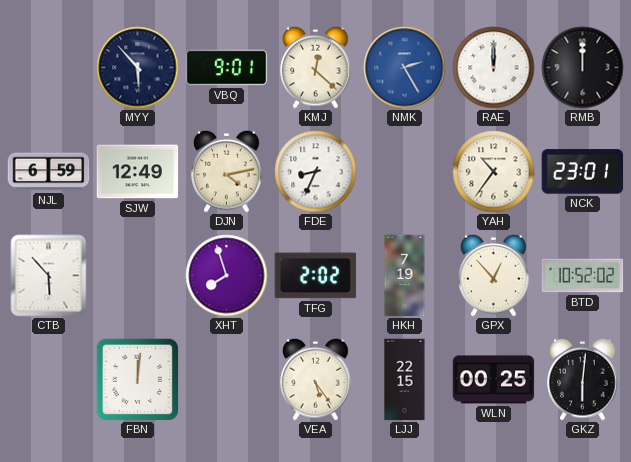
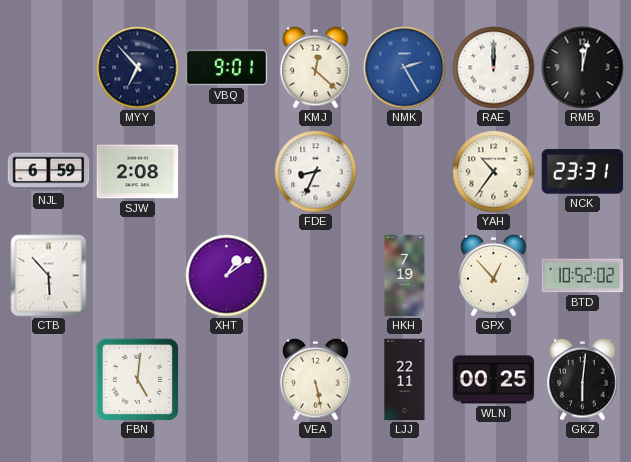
MYY: 5:53 -> 6:53 (138, 68)
RMB: 12:00 -> 12:02 (583, 68)
SJW: 12:49 -> 2:08 (138, 172)
DJN: 4:13 -> none (227, 171)
NCK: 23:01 -> 23:31 (583, 172)
XHT: 7:57 -> 1:09 (227, 276)
TFG: 2:02 -> none (316, 276)
FBN: 12:01 -> 5:01 (137, 379)
VEA: 5:24 -> 5:28 (316, 379)
LJJ: 22:15 -> 22:11 (405, 380)
